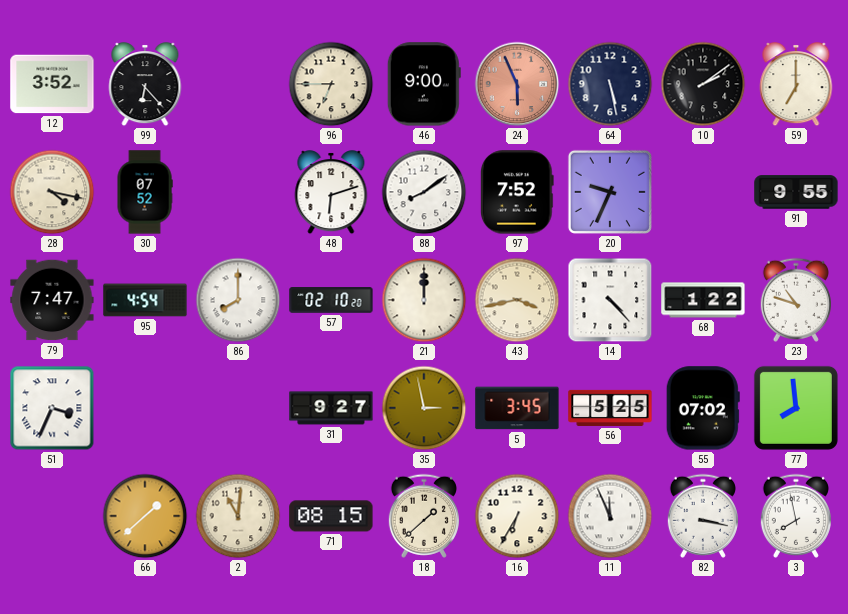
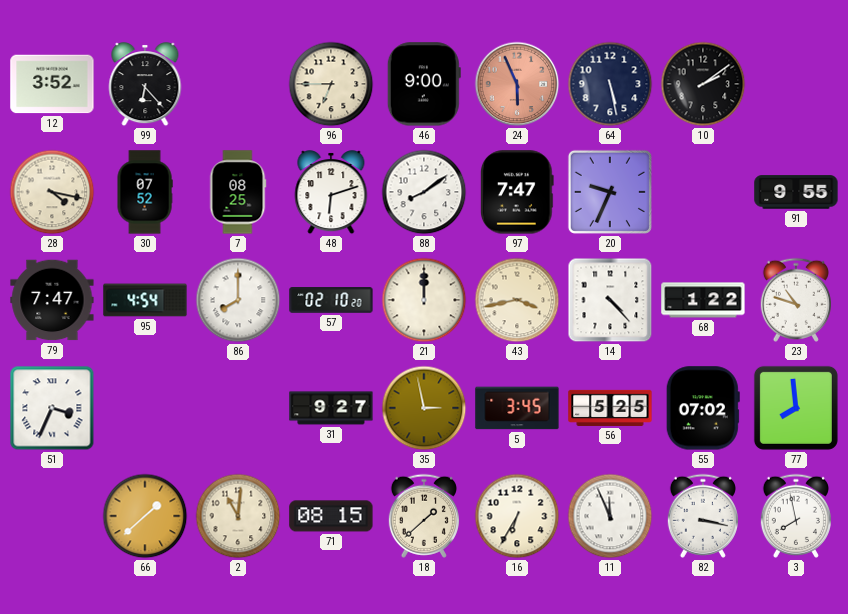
59: 7:00 -> none (796, 85)
7: none -> 08:25 (238, 192)
97: 7:52 -> 7:47 (517, 192)
